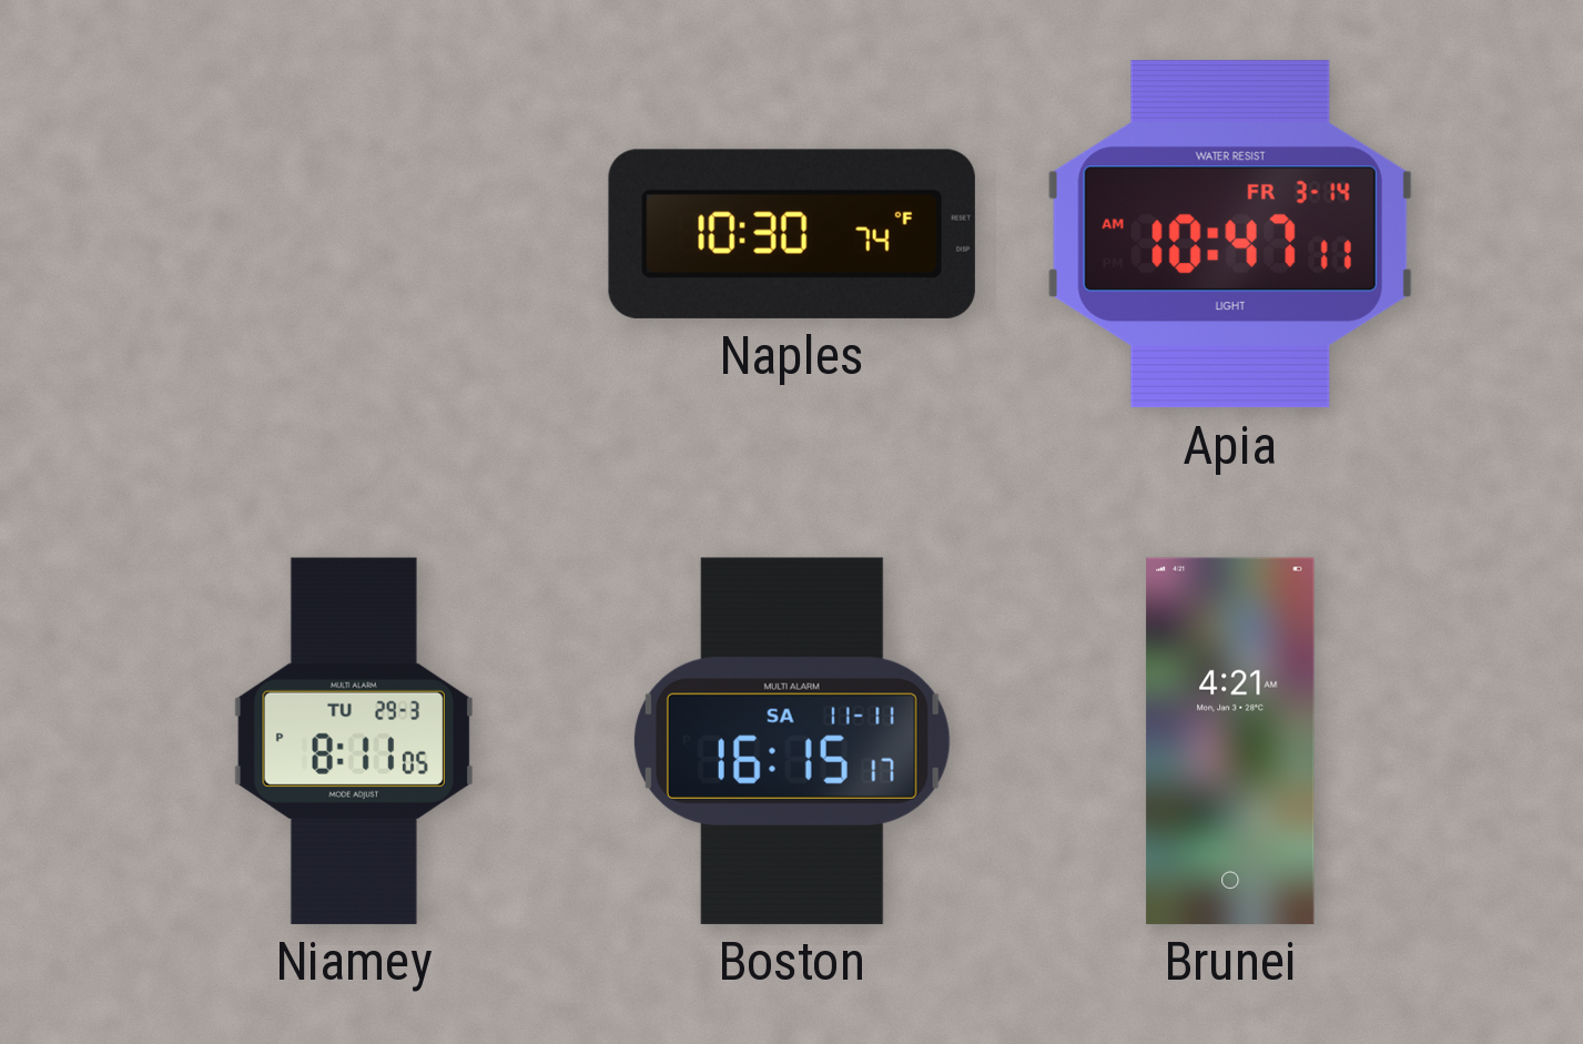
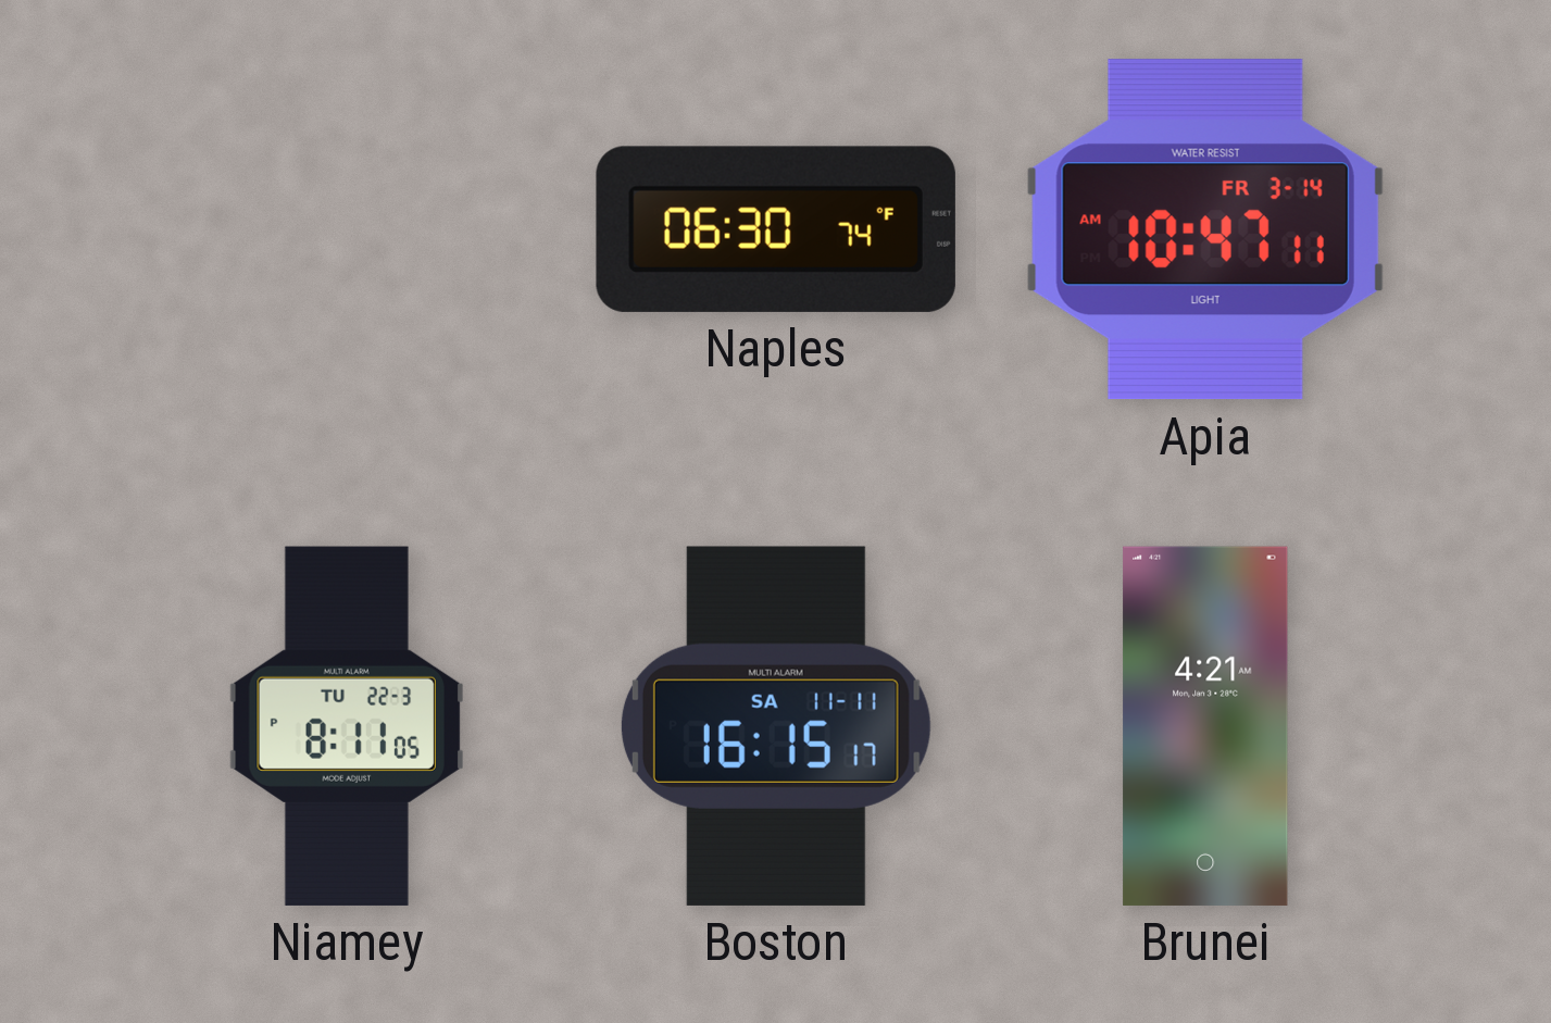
Naples: 10:30 -> 06:30 (776, 229)
Niamey date: TU 29-3 -> TU 22-3 (347, 726)
